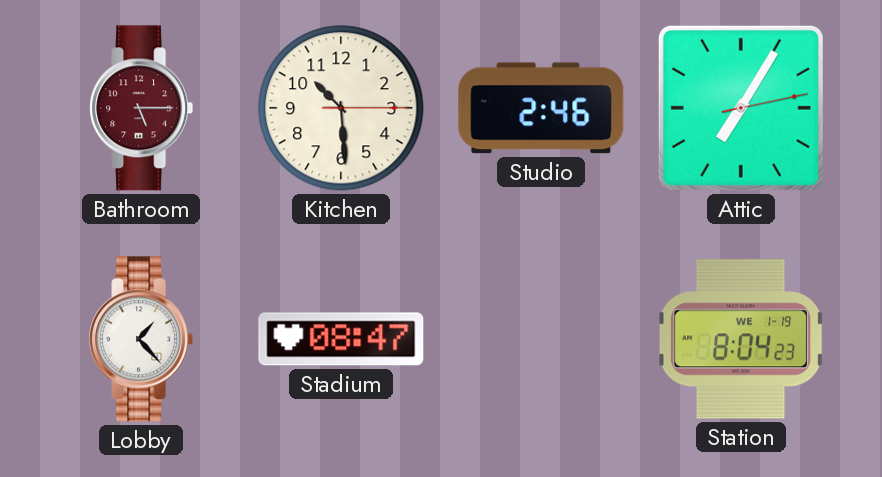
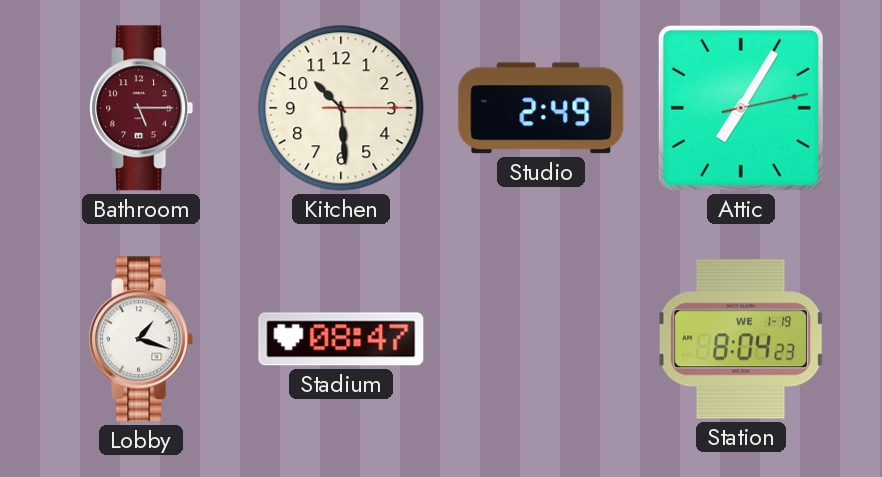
Studio: 2:46 -> 2:49 (541, 108)
Lobby: 1:23 -> 1:18 (141, 339)
